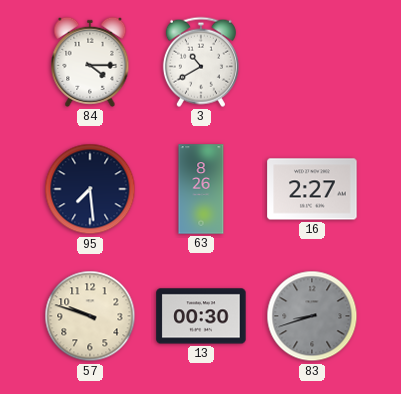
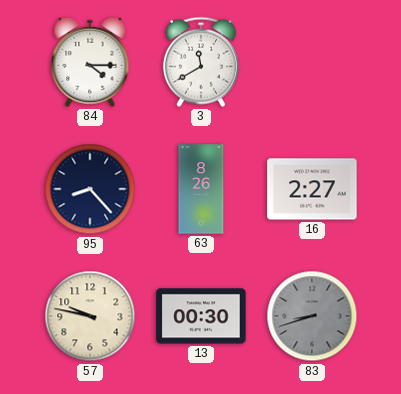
3: 10:40 -> 11:40 (201, 62)
95: 7:29 -> 8:23 (90, 189)
57: 9:48 -> 9:47 (90, 316)
